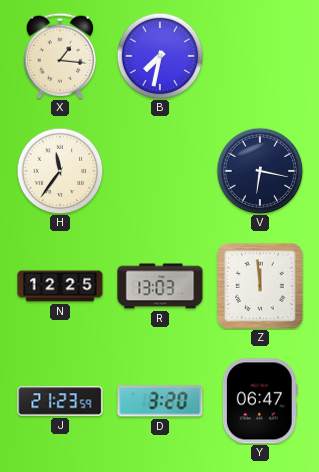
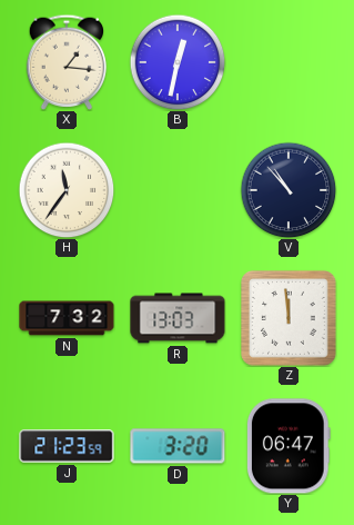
B: 7:32 -> 12:32 (178, 62)
V: 6:17 -> 10:53 (289, 190)
N: 12:25 -> 7:32 (67, 318)
